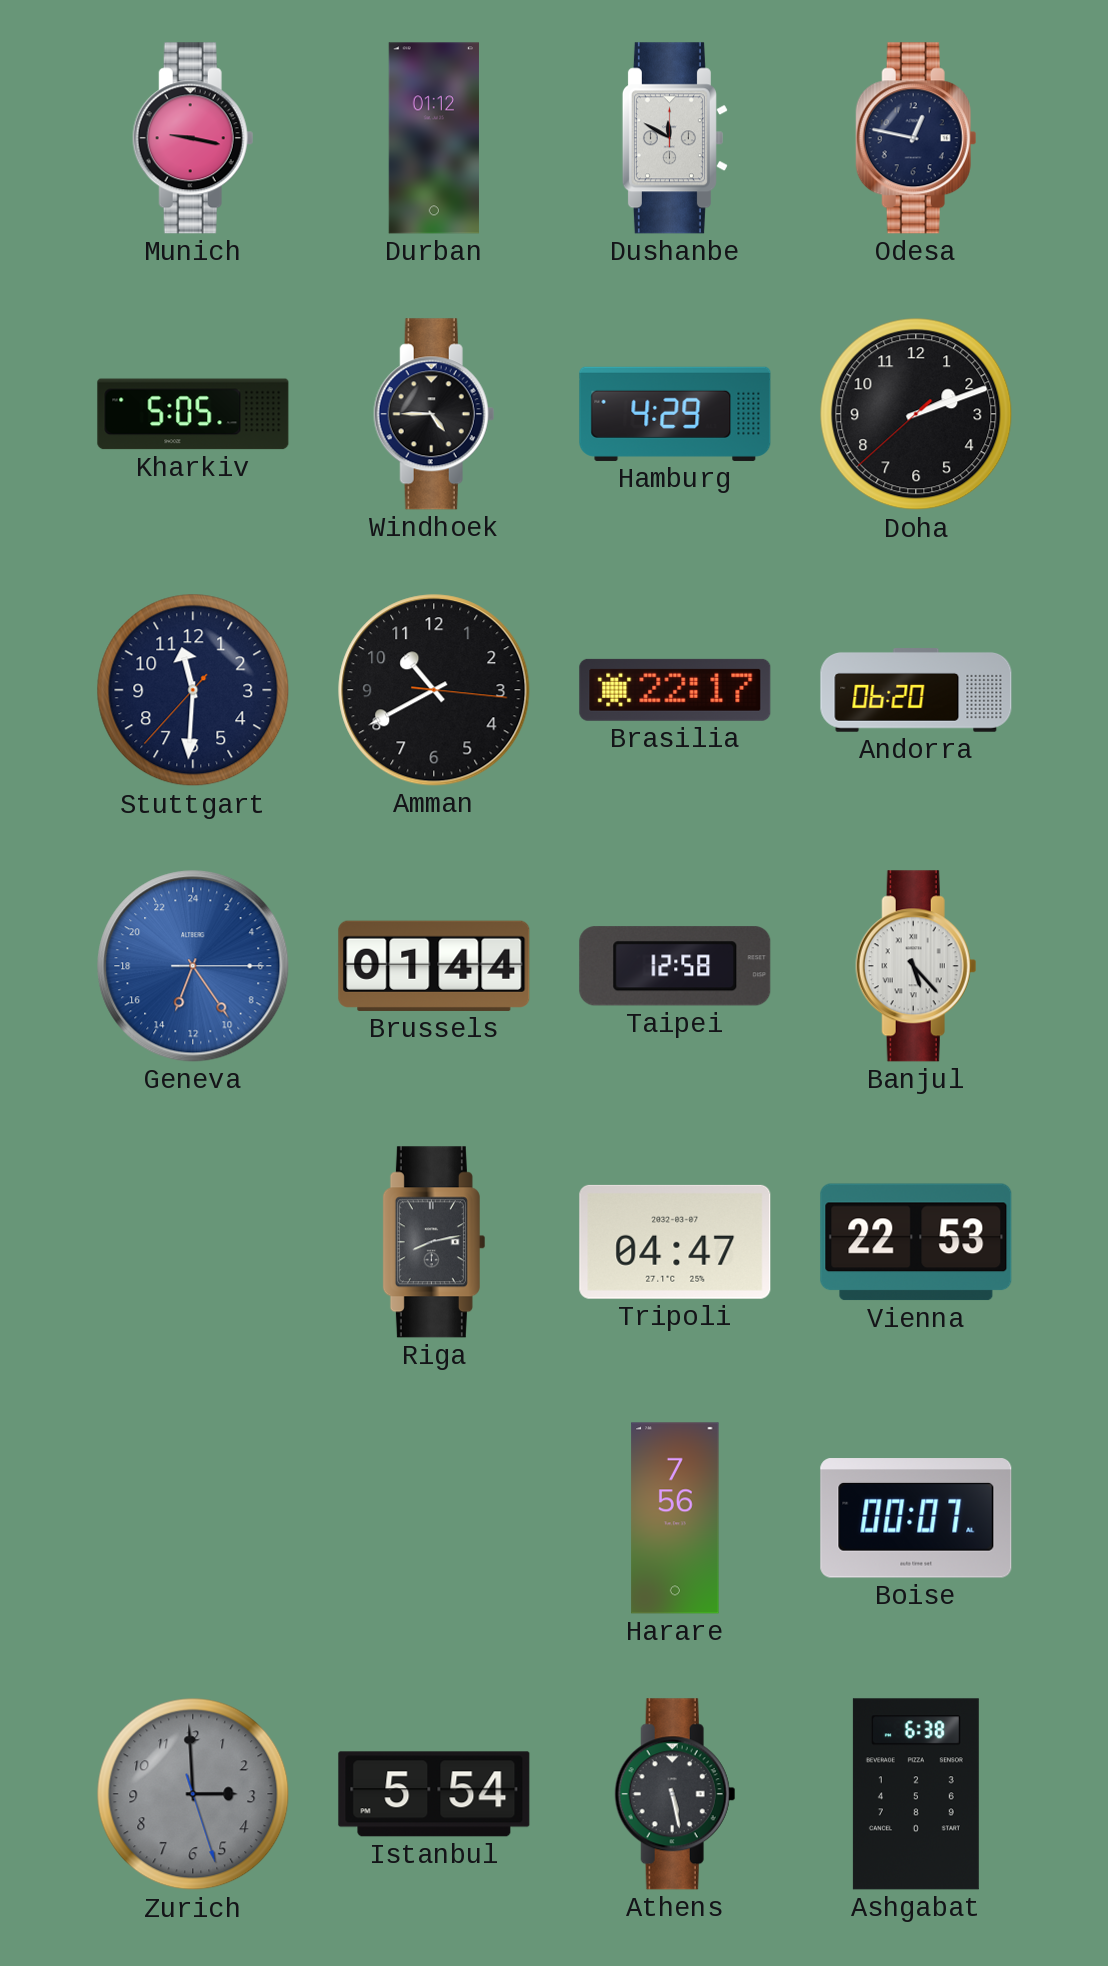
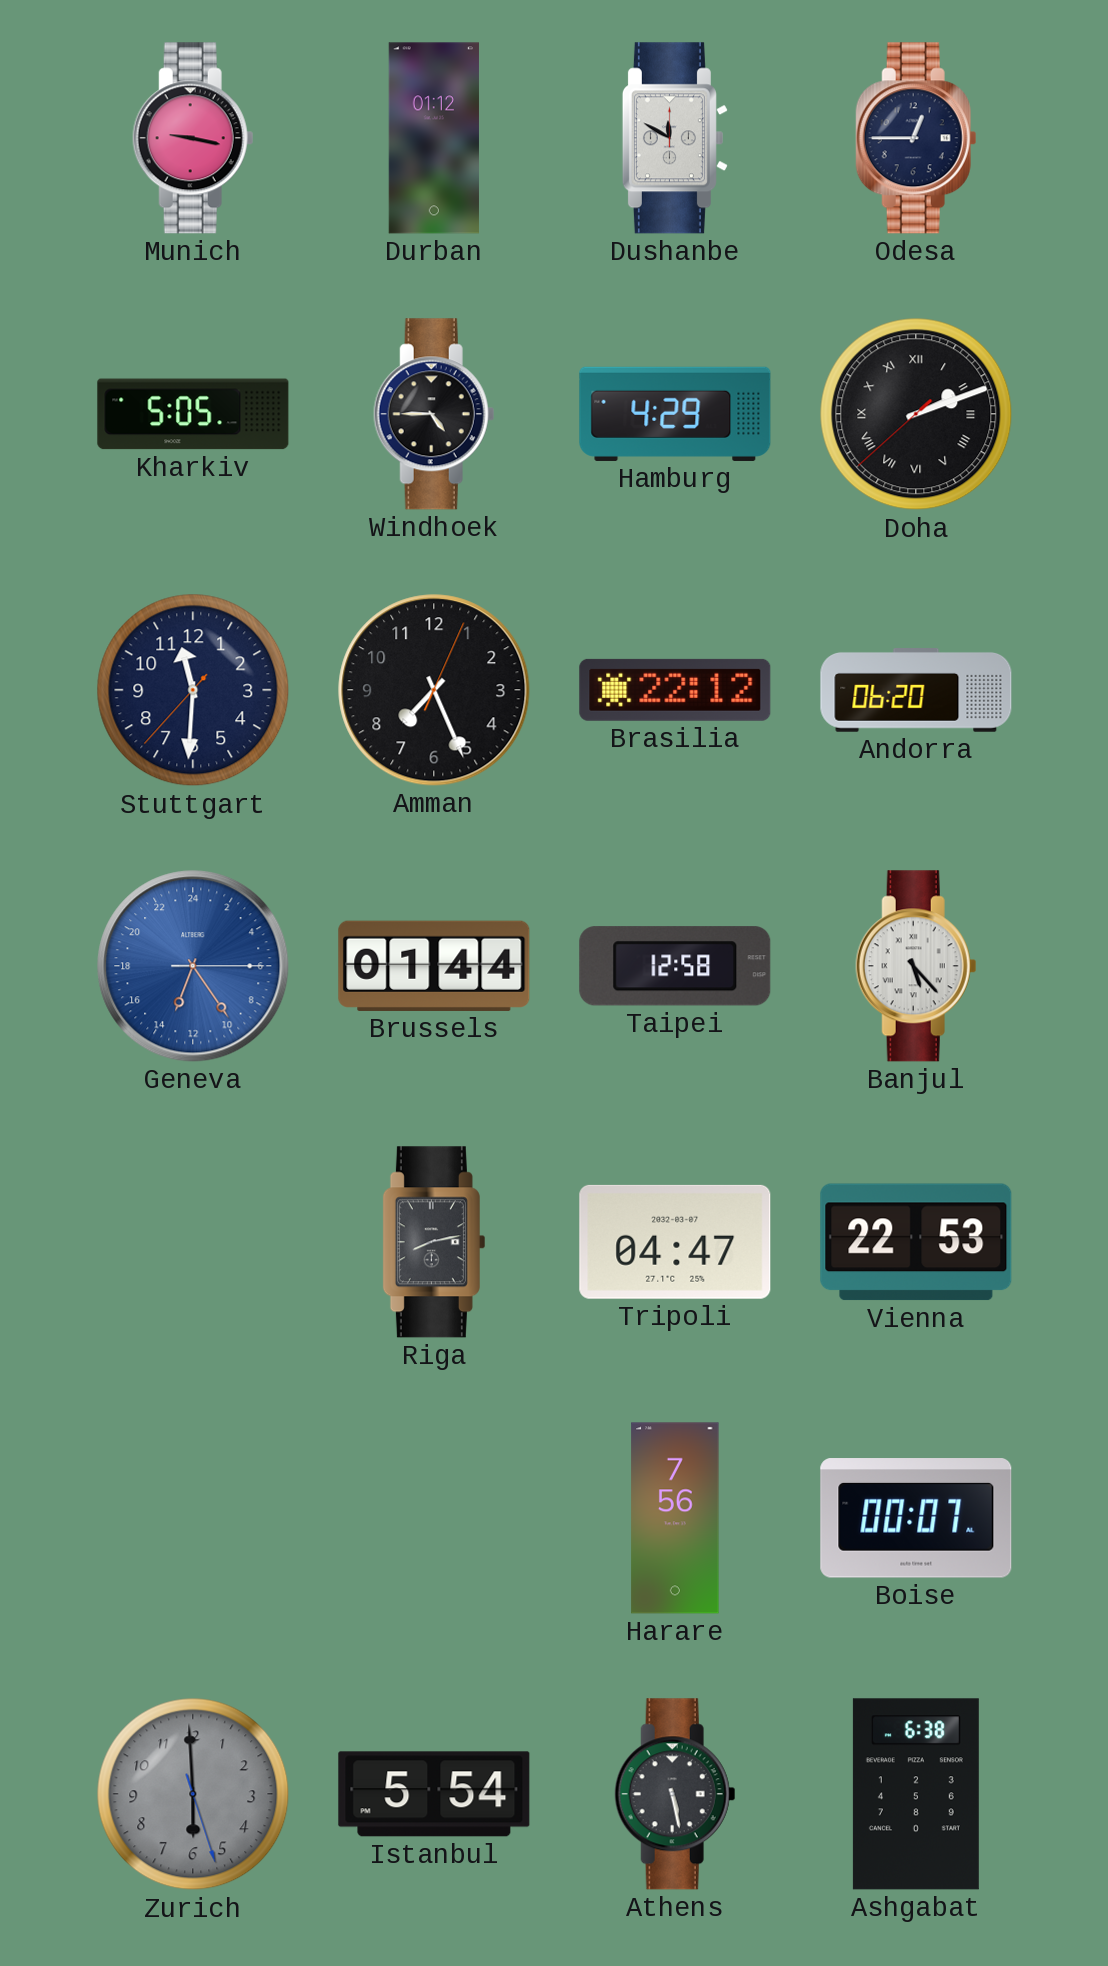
Odesa: 12:47 -> 12:45 (916, 138)
Doha numerals: Arabic -> Roman (916, 414)
Amman: 10:40 -> 7:26 (434, 690)
Brasilia: 22:17 -> 22:12 (675, 690)
Zurich: 2:59 -> 5:59 (193, 1794)
